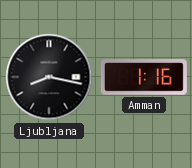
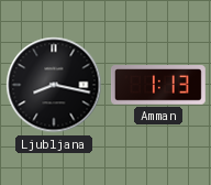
Amman: 1:16 -> 1:13 (158, 85)
